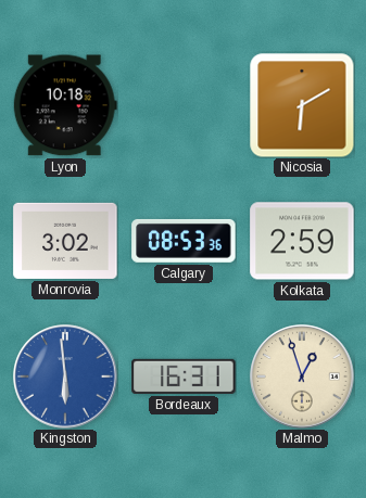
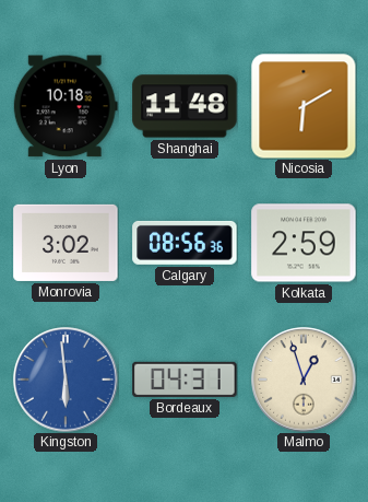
Shanghai: none -> 11:48 (185, 106)
Calgary: 08:53 -> 08:56 (185, 243)
Bordeaux: 16:31 -> 04:31 (185, 380)
